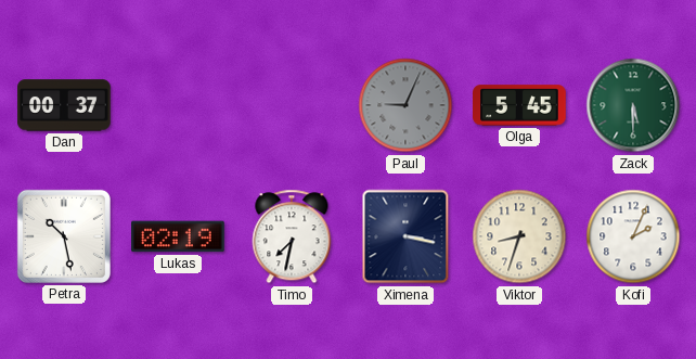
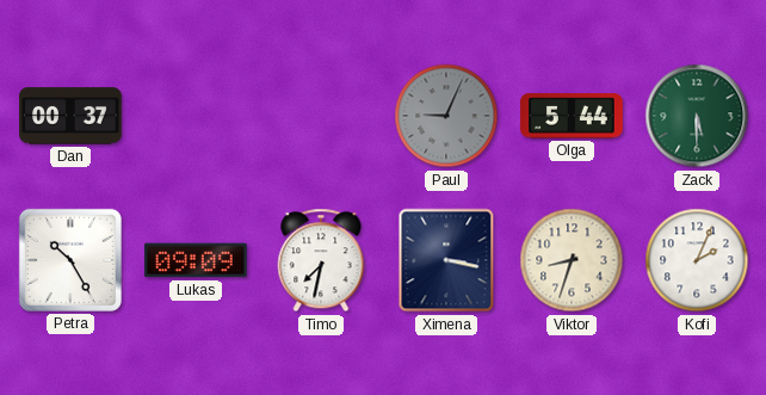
Olga: 5:45 -> 5:44 (572, 116)
Petra: 10:28 -> 10:25 (70, 260)
Lukas: 02:19 -> 09:09 (196, 260)
